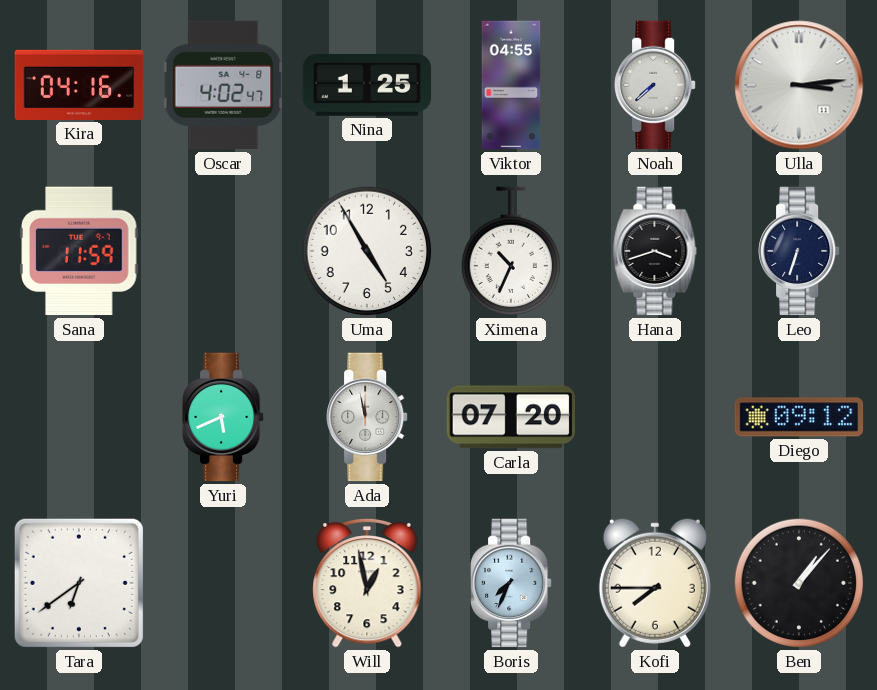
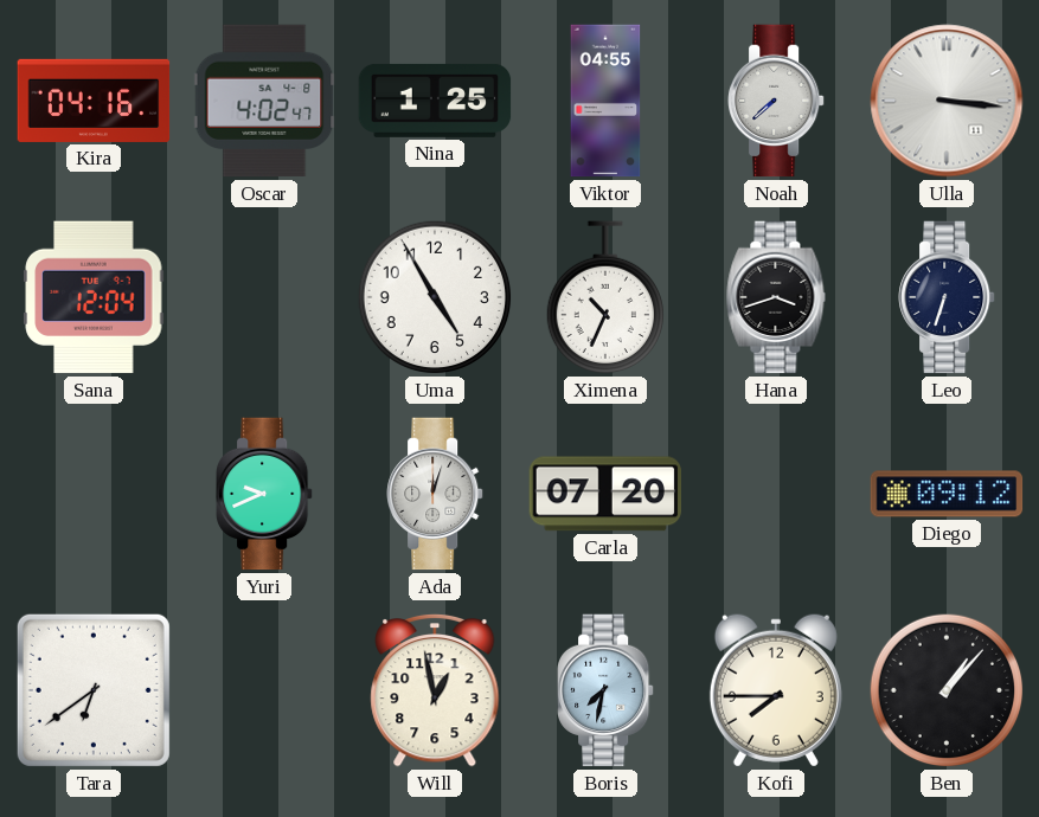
Ulla: 3:14 -> 3:16 (947, 101)
Sana: 11:59 -> 12:04 (94, 297)
Yuri: 5:41 -> 9:41 (265, 494)
Ada: 11:58 -> 12:03 (436, 494)
Boris: 7:34 -> 7:32 (607, 690)
